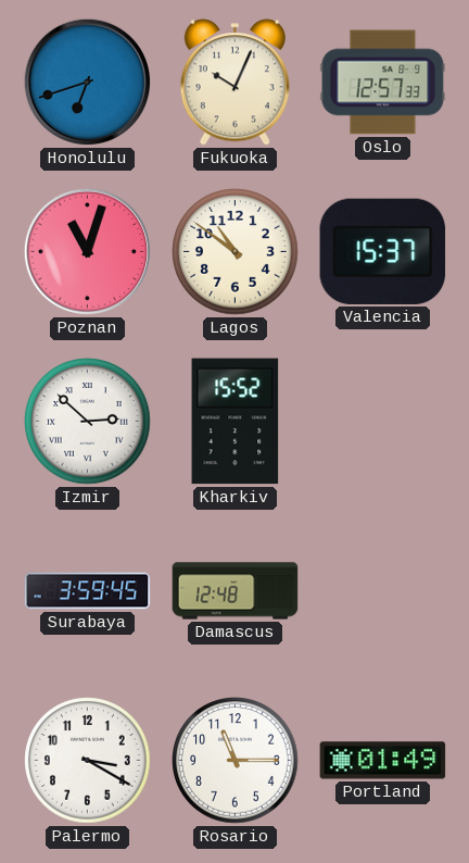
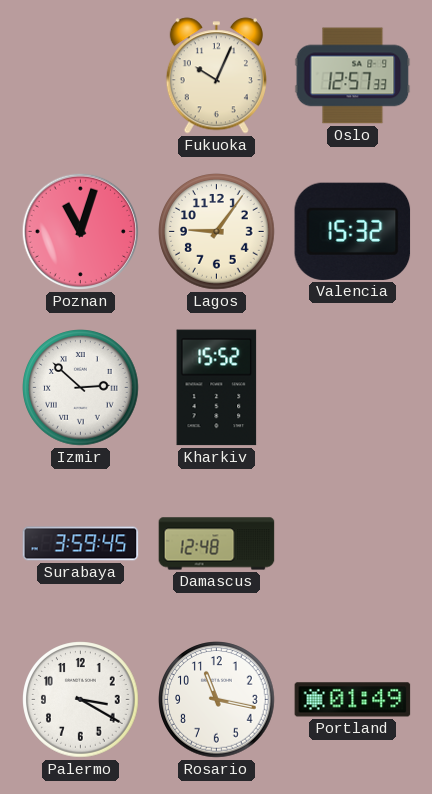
Honolulu: 6:42 -> none (88, 83)
Lagos: 10:51 -> 9:06 (217, 232)
Valencia: 15:37 -> 15:32 (353, 231)
Rosario: 11:15 -> 11:17 (217, 700)
